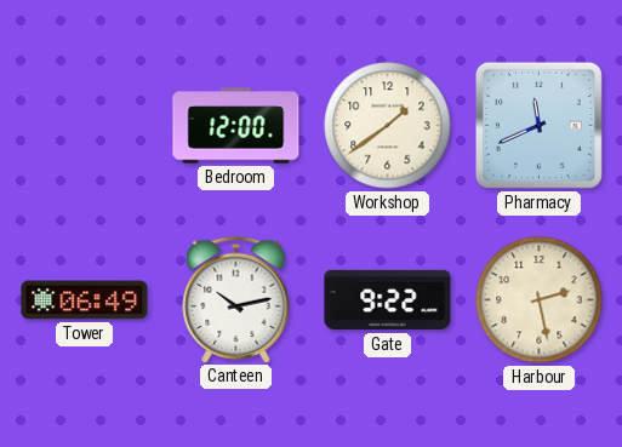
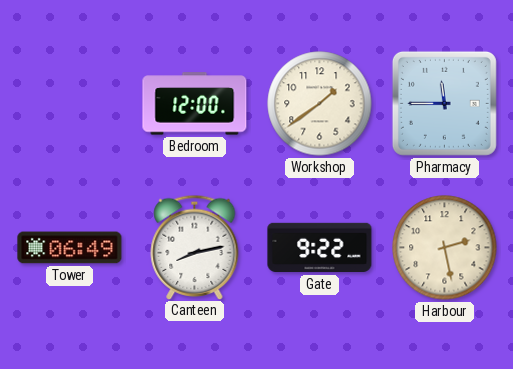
Pharmacy: 11:41 -> 11:45 (444, 103)
Canteen: 10:13 -> 8:13 (195, 247)
